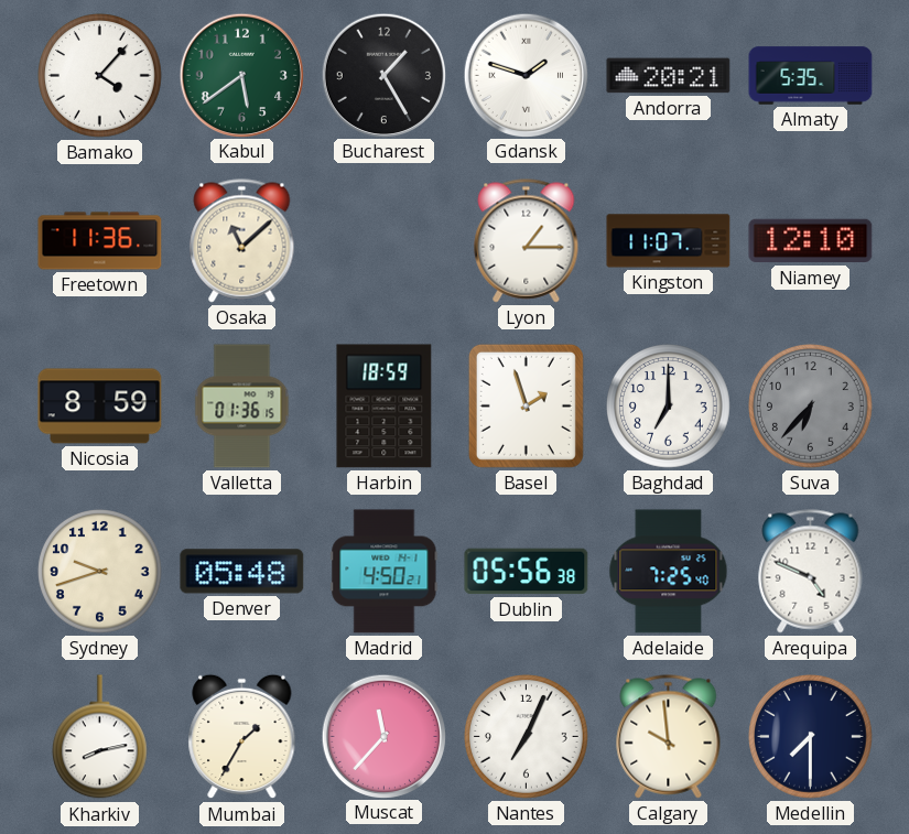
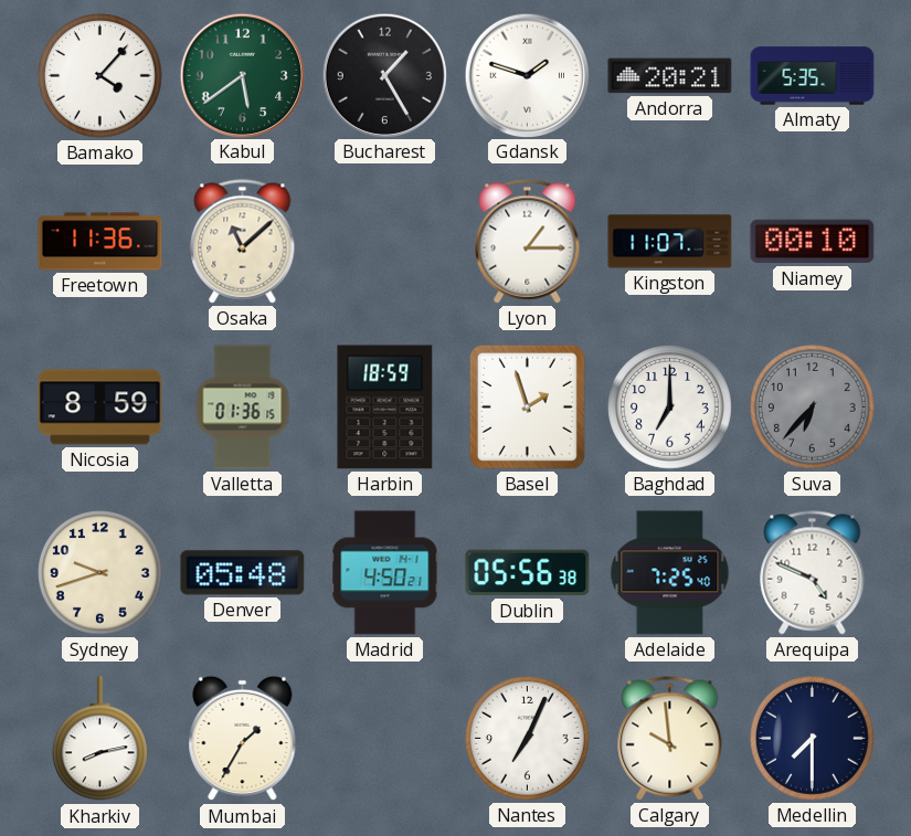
Niamey: 12:10 -> 00:10 (813, 242)
Muscat: 11:37 -> none (383, 736)
